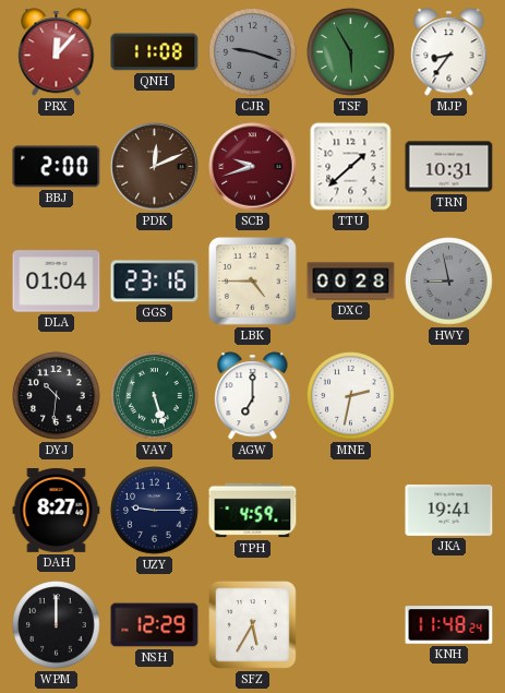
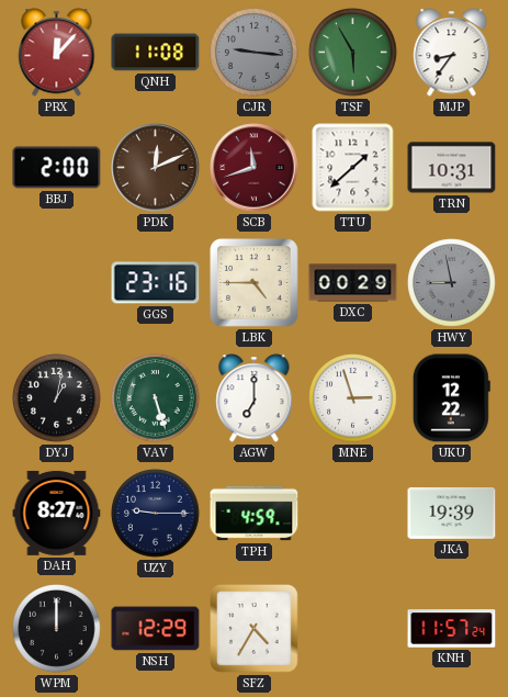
CJR: 9:18 -> 9:16 (255, 53)
SCB: 9:42 -> 11:42 (255, 168)
DLA: 01:04 -> none (57, 282)
DXC: 00:28 -> 00:29 (353, 283)
DYJ: 10:31 -> 1:02 (57, 398)
MNE: 2:32 -> 2:57 (353, 398)
UKU: none -> 12:22 (451, 398)
JKA: 19:41 -> 19:39 (452, 513)
SFZ: 5:35 -> 4:35 (255, 629)
KNH: 11:48 -> 11:57 (452, 629)
